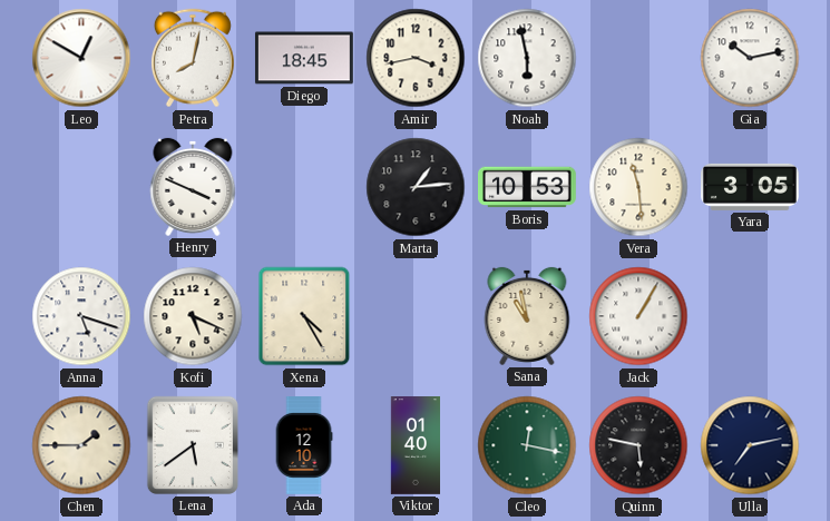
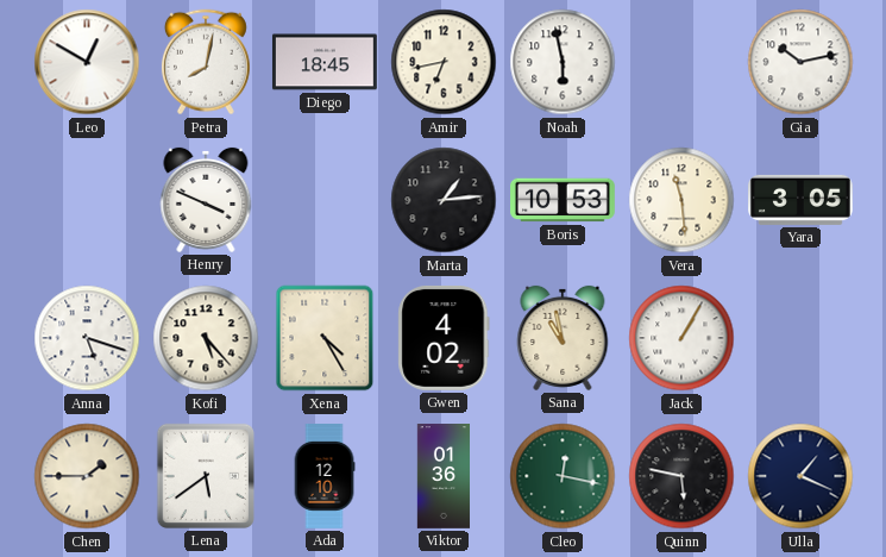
Amir: 3:43 -> 6:43 (444, 62)
Kofi: 5:19 -> 5:23 (206, 338)
Gwen: none -> 4:02 (444, 338)
Viktor: 01:40 -> 01:36 (442, 477)
Ulla: 7:13 -> 1:19 (800, 476)
